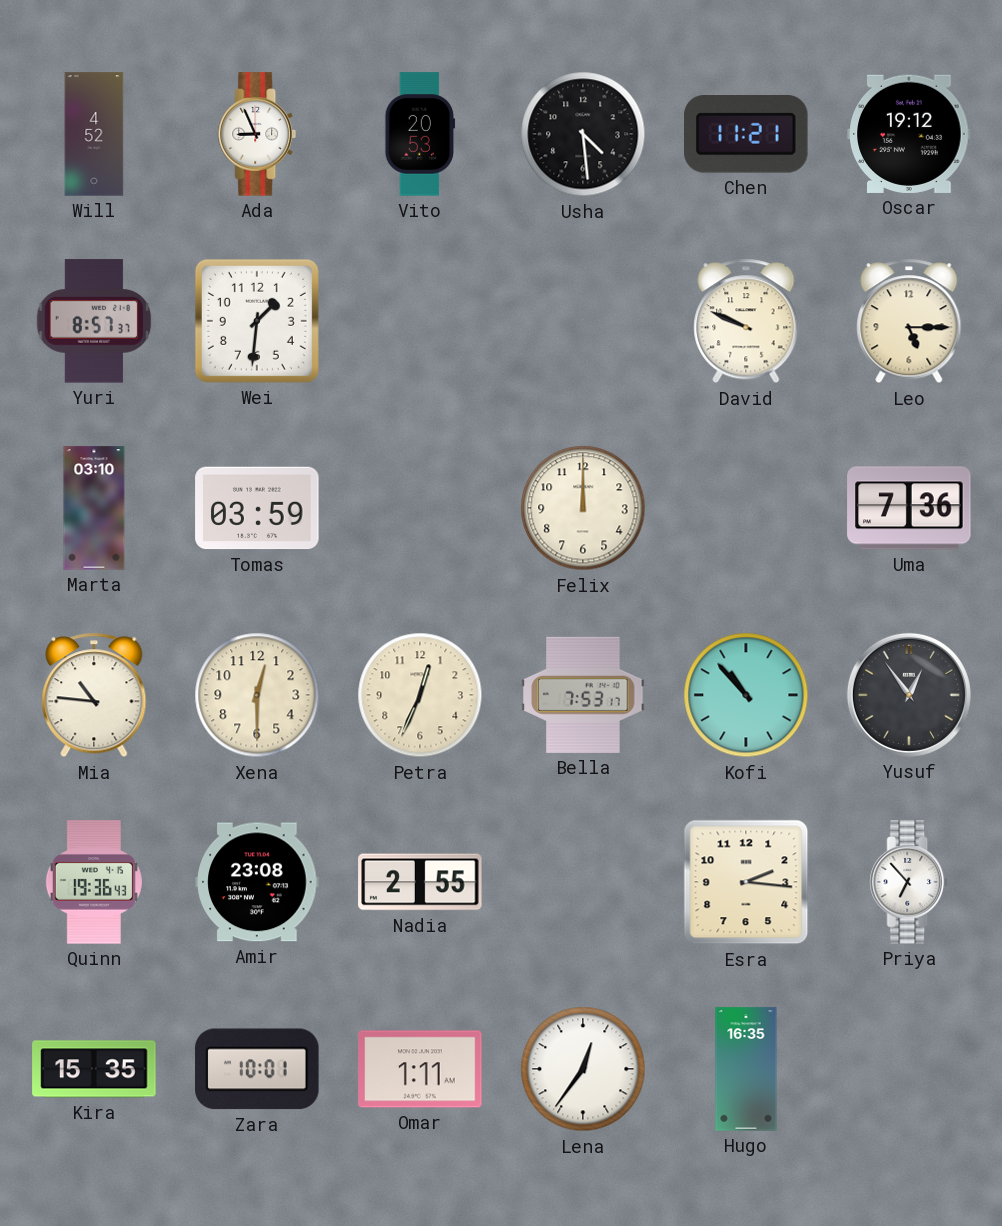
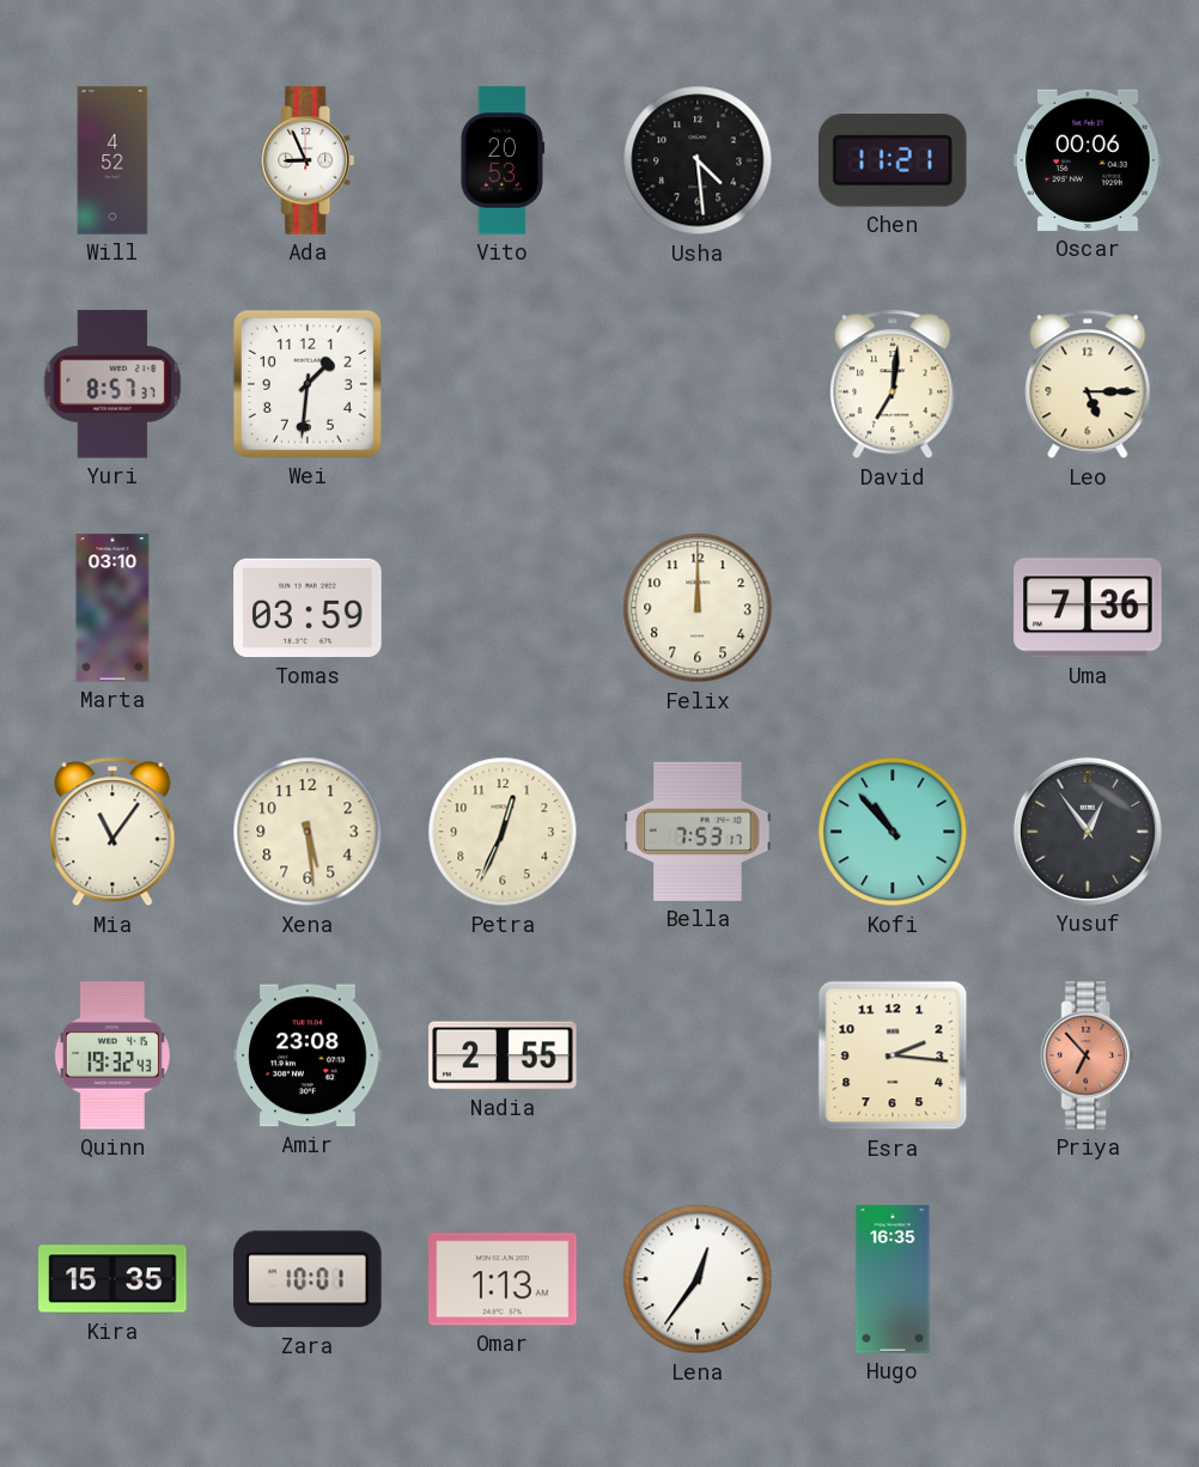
Oscar: 19:12 -> 00:06 (1088, 160)
David: 9:49 -> 7:01 (893, 384)
Mia: 10:46 -> 11:06 (112, 832)
Xena: 12:30 -> 5:29 (308, 832)
Quinn: 19:36 -> 19:32 (112, 1055)
Priya dial: white -> salmon (1088, 1055)
Omar: 1:11 -> 1:13 (503, 1279)
